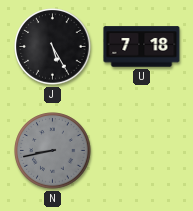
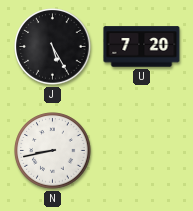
U: 7:18 -> 7:20 (142, 47)
N dial: grey -> white (53, 151)
